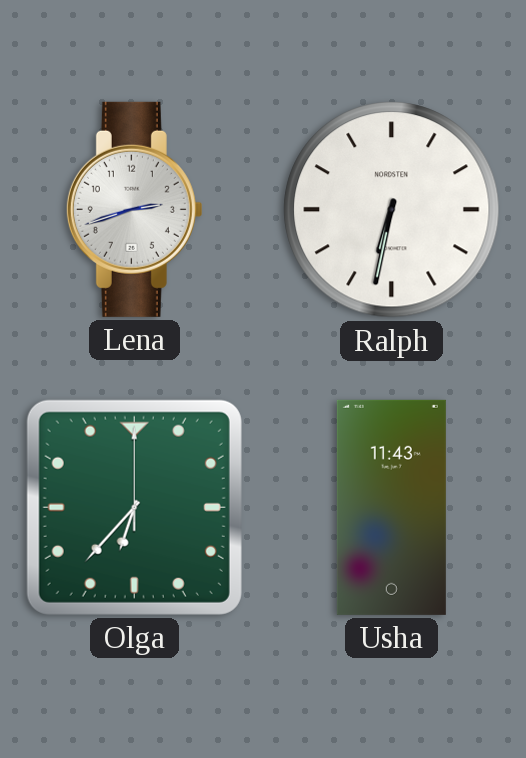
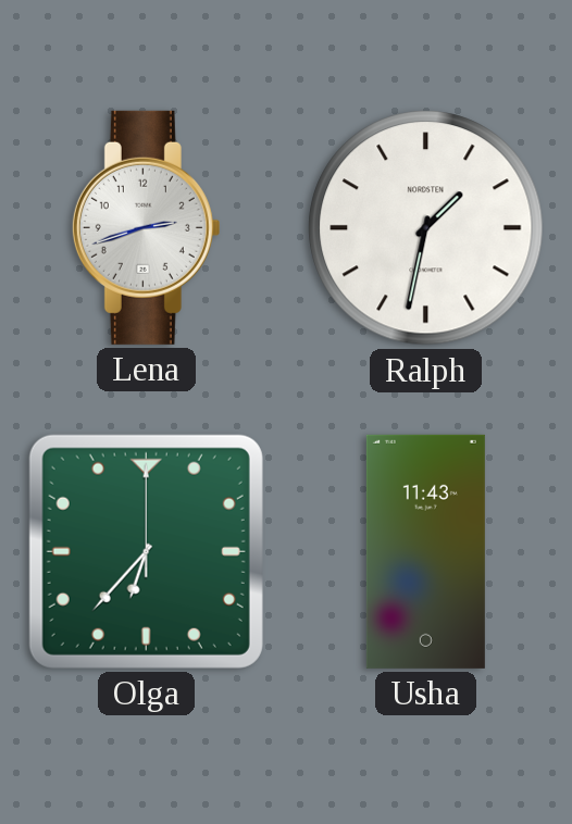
Ralph: 6:32 -> 1:32 (426, 228)
